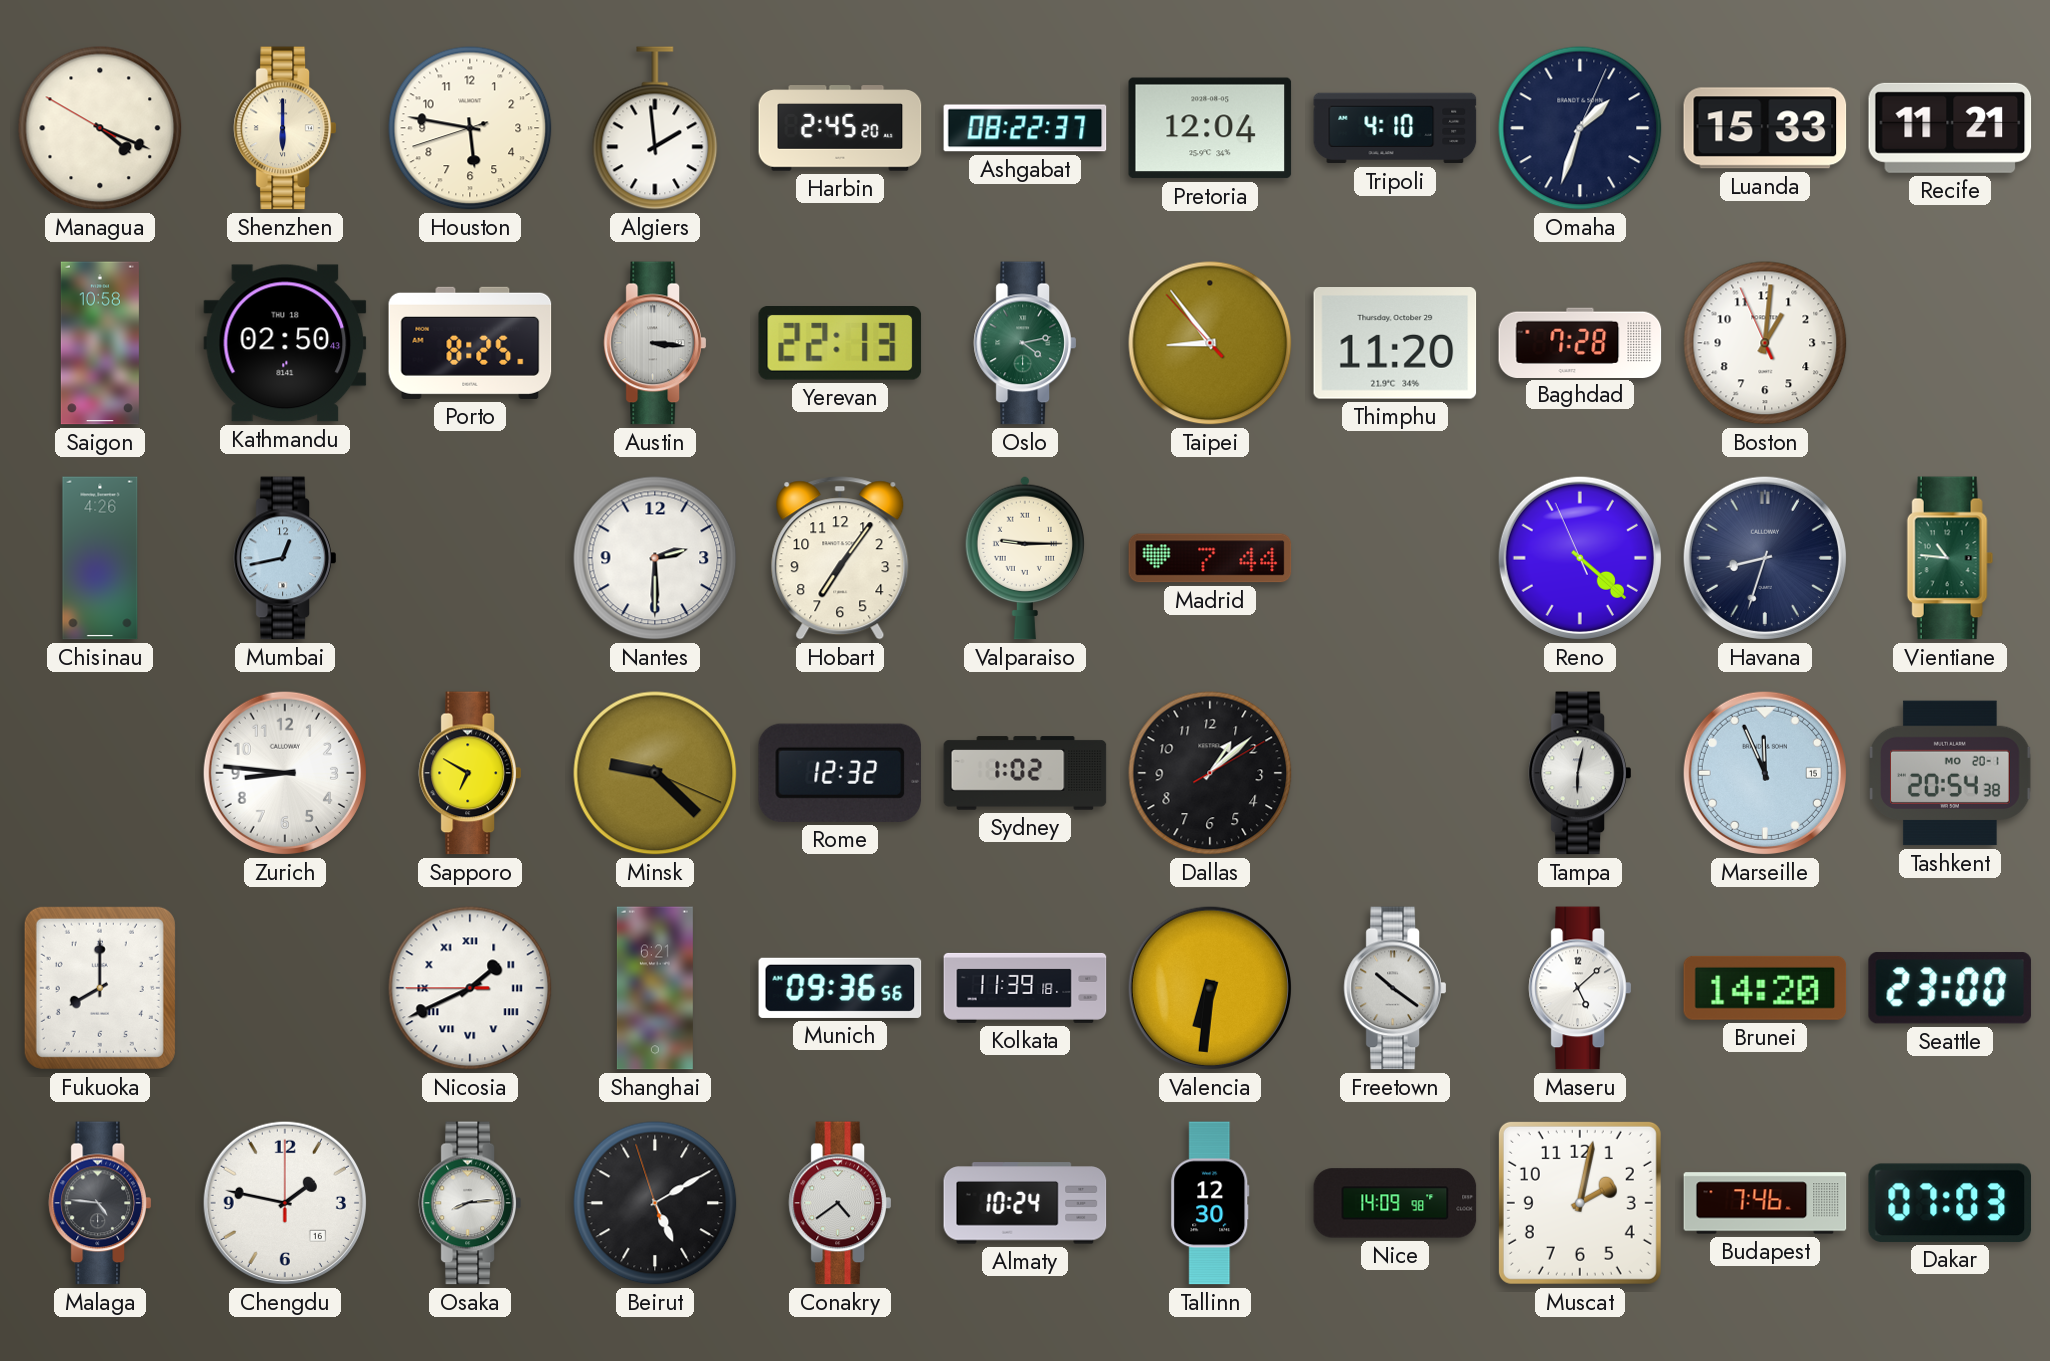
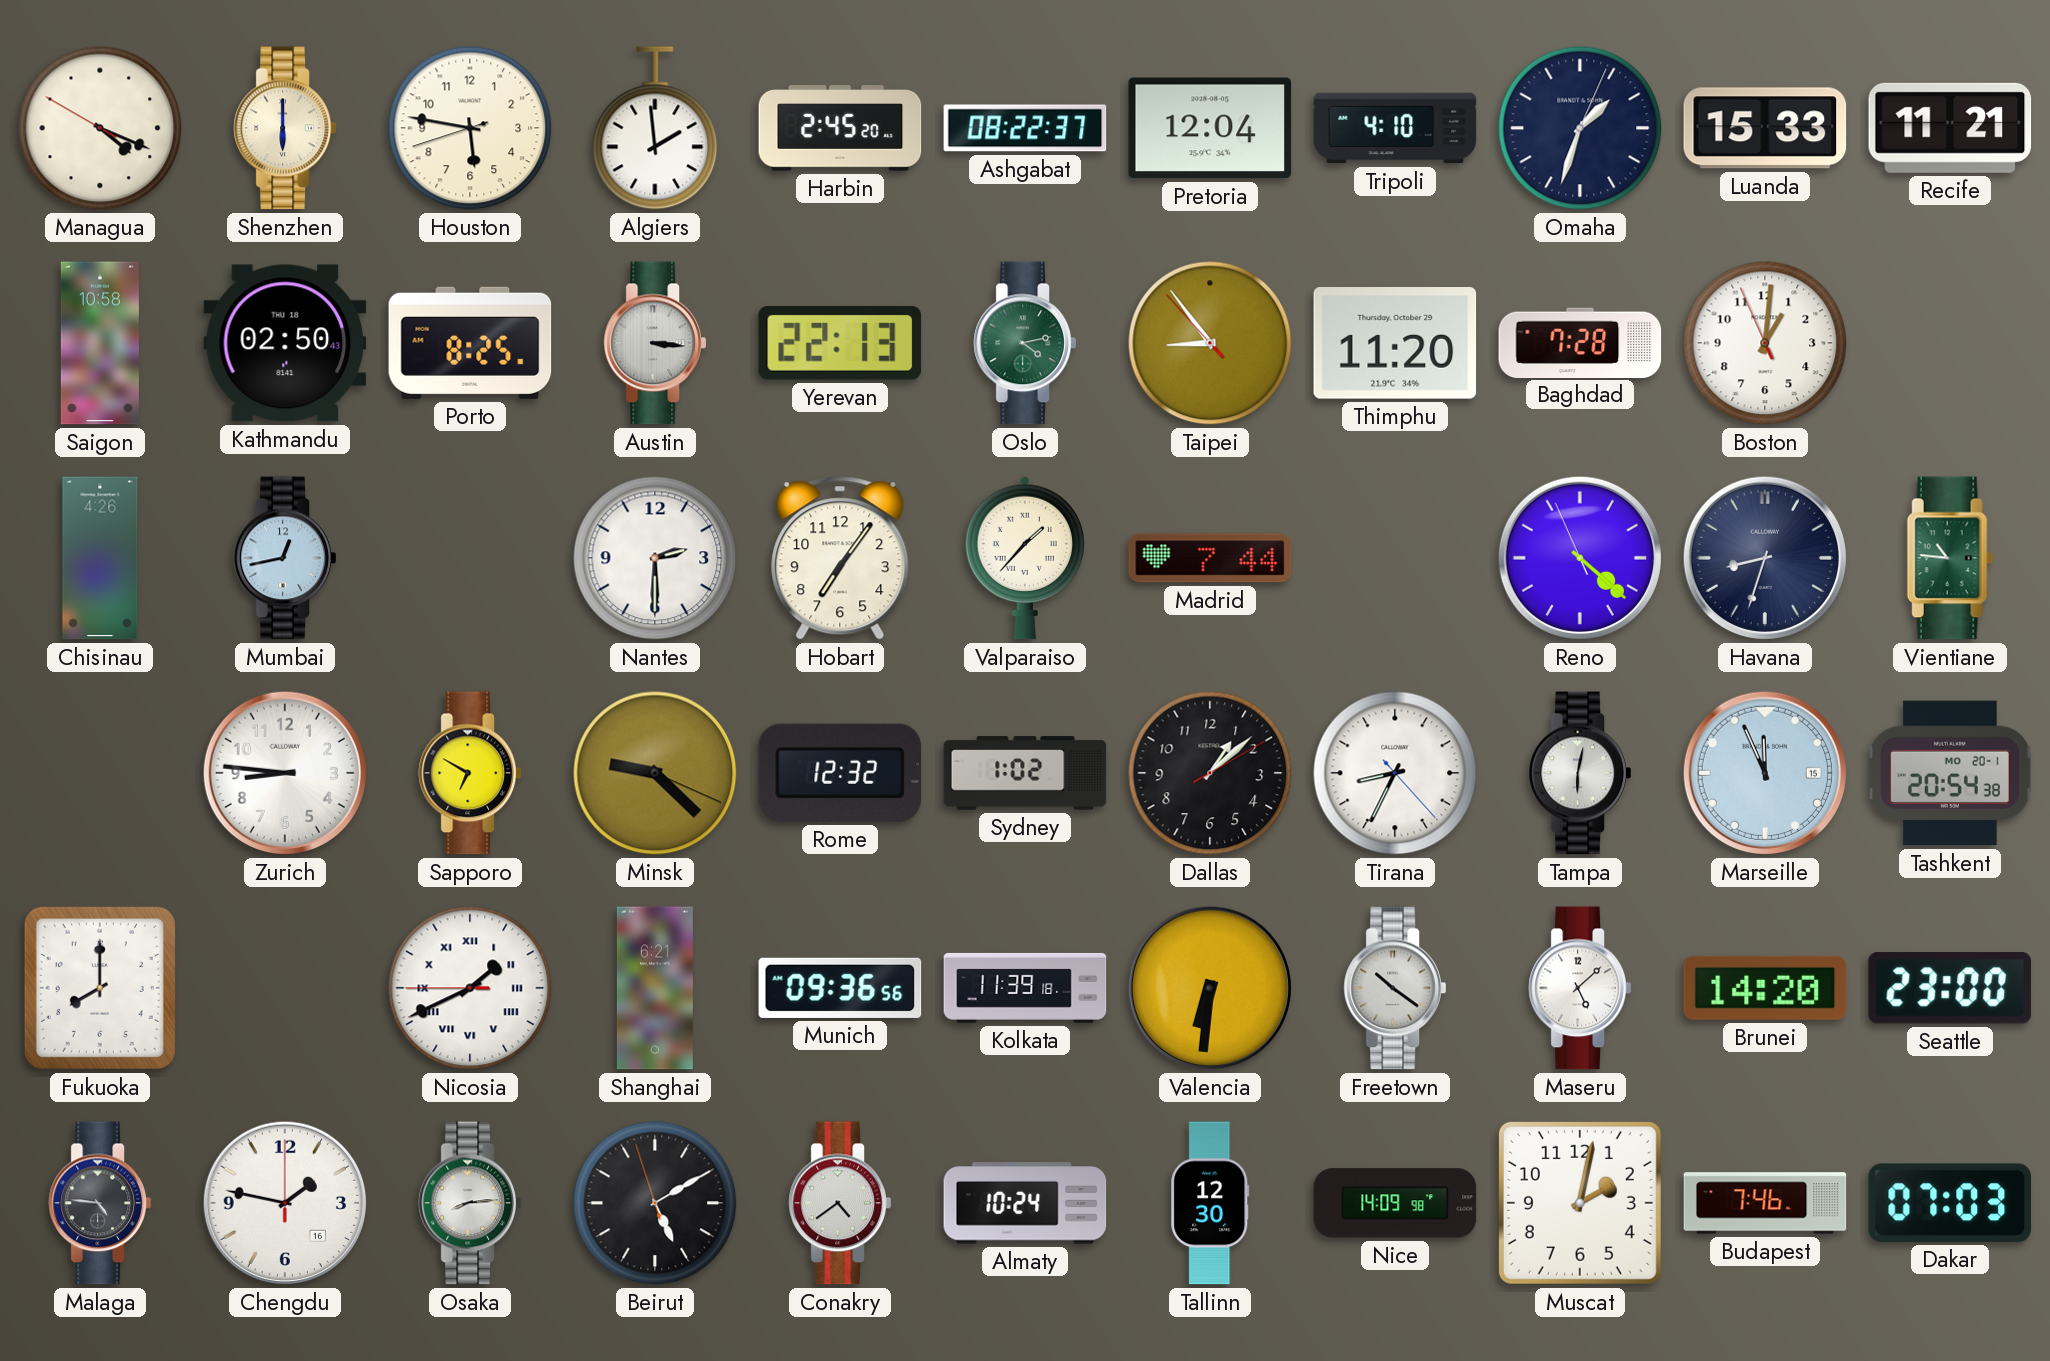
Valparaiso: 9:15 -> 1:37 (1025, 558)
Tirana: none -> 8:34 (1395, 773)
